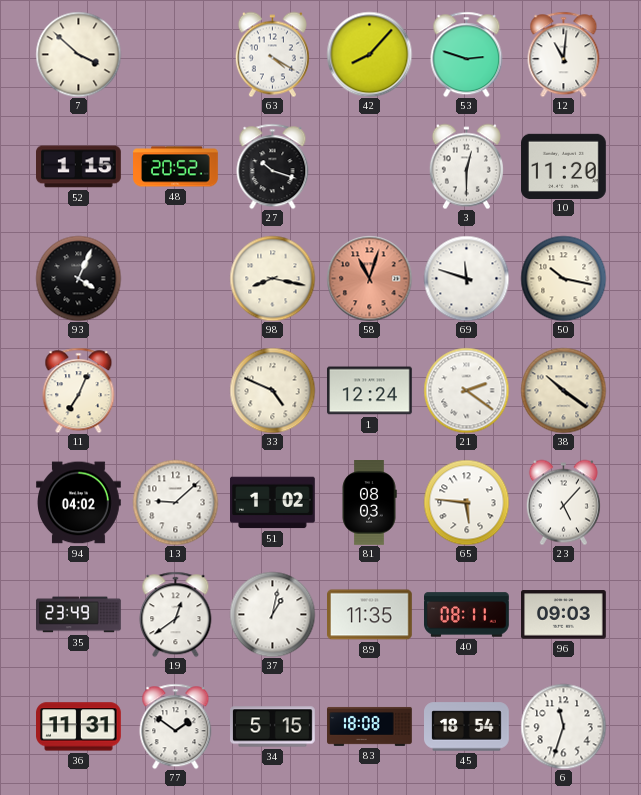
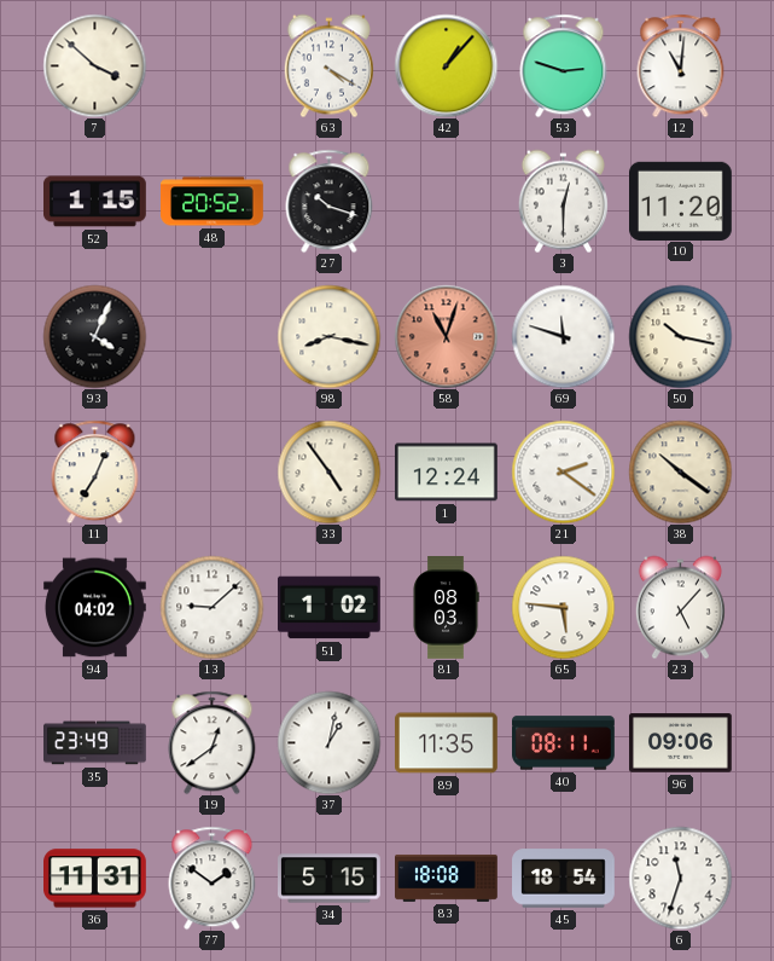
42: 8:07 -> 1:07 (446, 65)
33: 4:49 -> 4:54 (328, 471)
96: 09:03 -> 09:06 (681, 743)
